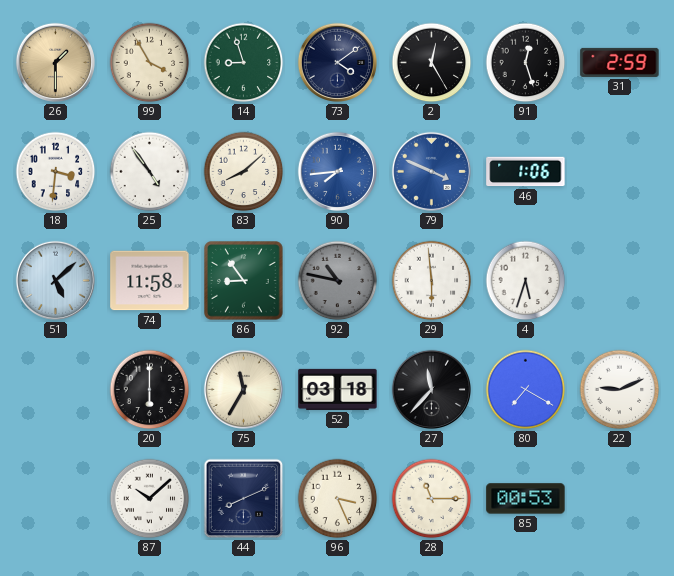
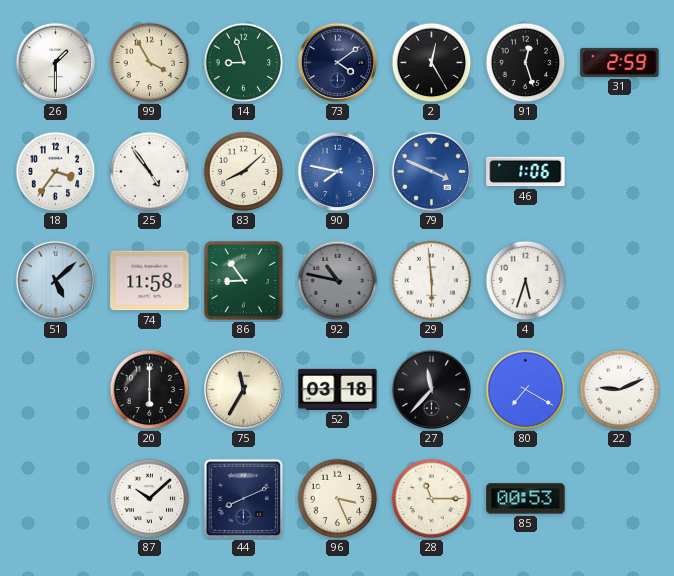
26 dial: champagne -> white (55, 62)
18: 3:31 -> 3:36 (56, 172)
90: 7:44 -> 7:47 (337, 171)
